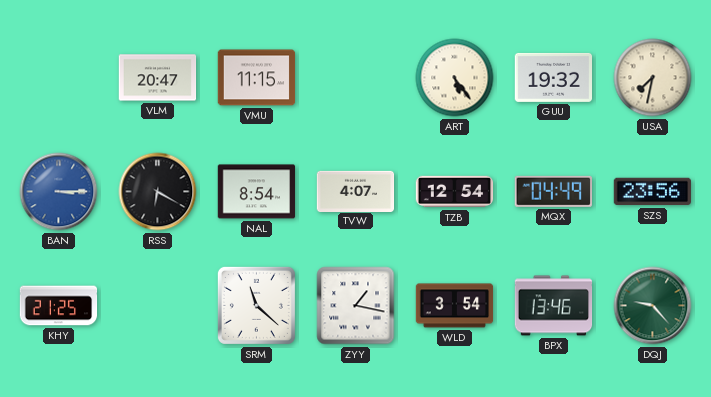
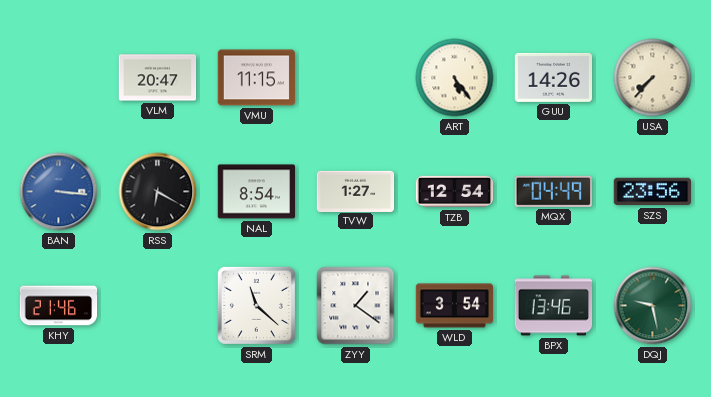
GUU: 19:32 -> 14:26 (554, 77)
USA: 7:32 -> 7:37 (653, 78)
BAN: 3:15 -> 3:16 (59, 192)
TVW: 4:07 -> 1:27 (356, 191)
KHY: 21:25 -> 21:46 (59, 306)
ZYY: 1:17 -> 1:21 (356, 306)
DQJ: 9:23 -> 9:28 (653, 306)
